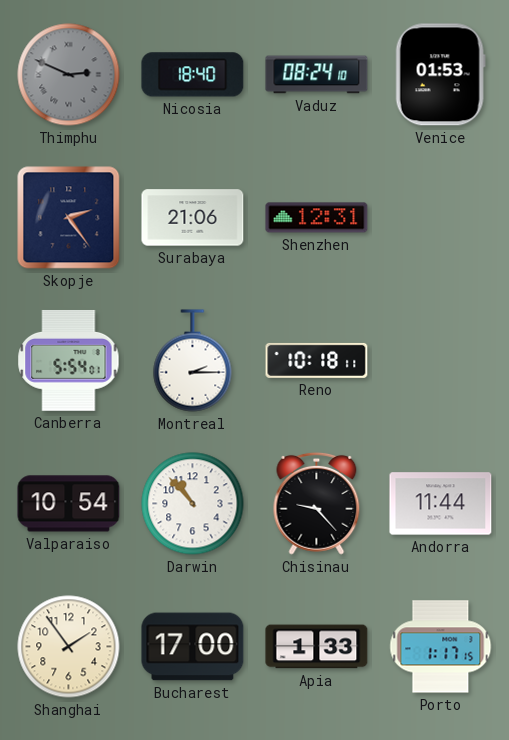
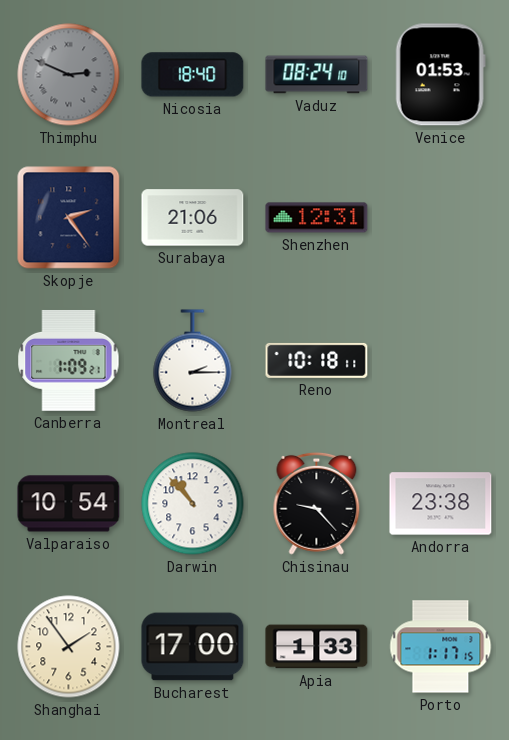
Canberra: 5:54 -> 1:09 (69, 360)
Andorra: 11:44 -> 23:38 (441, 504)
